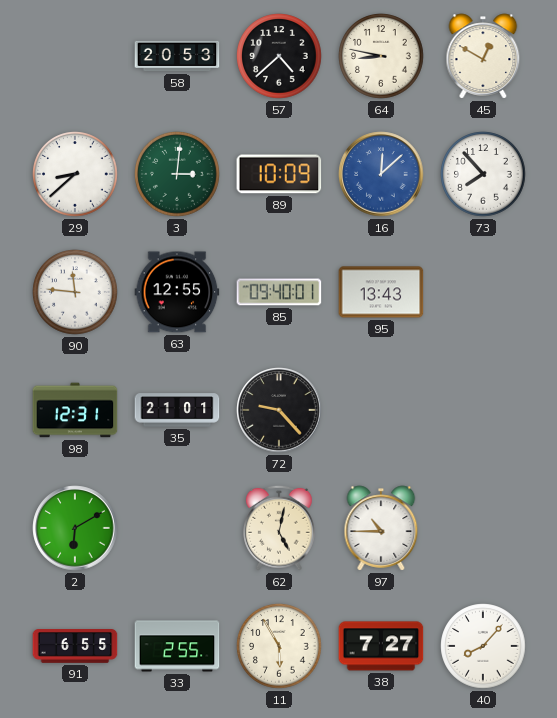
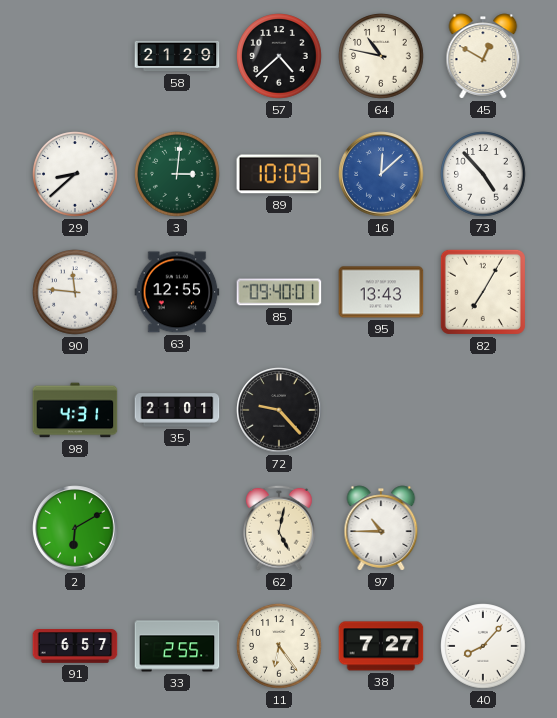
58: 20:53 -> 21:29 (177, 56)
64: 8:47 -> 10:47 (381, 56)
73: 7:53 -> 4:53 (483, 174)
82: none -> 7:05 (483, 292)
98: 12:31 -> 4:31 (75, 410)
91: 6:55 -> 6:57 (75, 647)
11: 5:55 -> 6:24 (279, 646)
